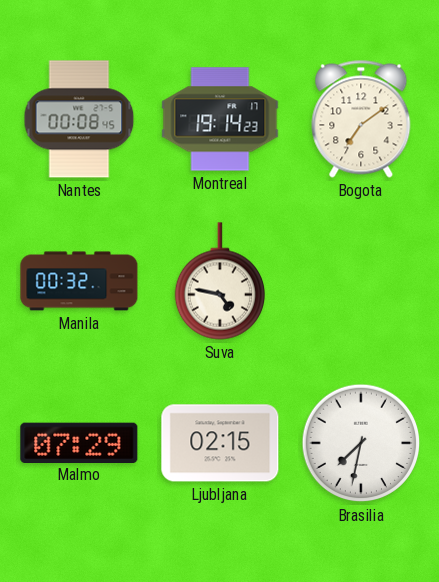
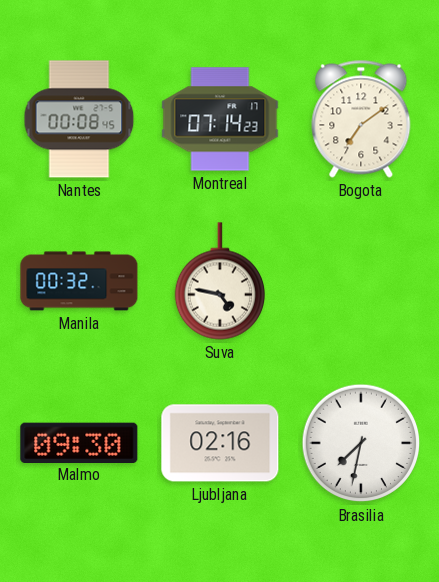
Montreal: 19:14 -> 07:14 (220, 119)
Malmo: 07:29 -> 09:30 (79, 442)
Ljubljana: 02:15 -> 02:16 (220, 443)
